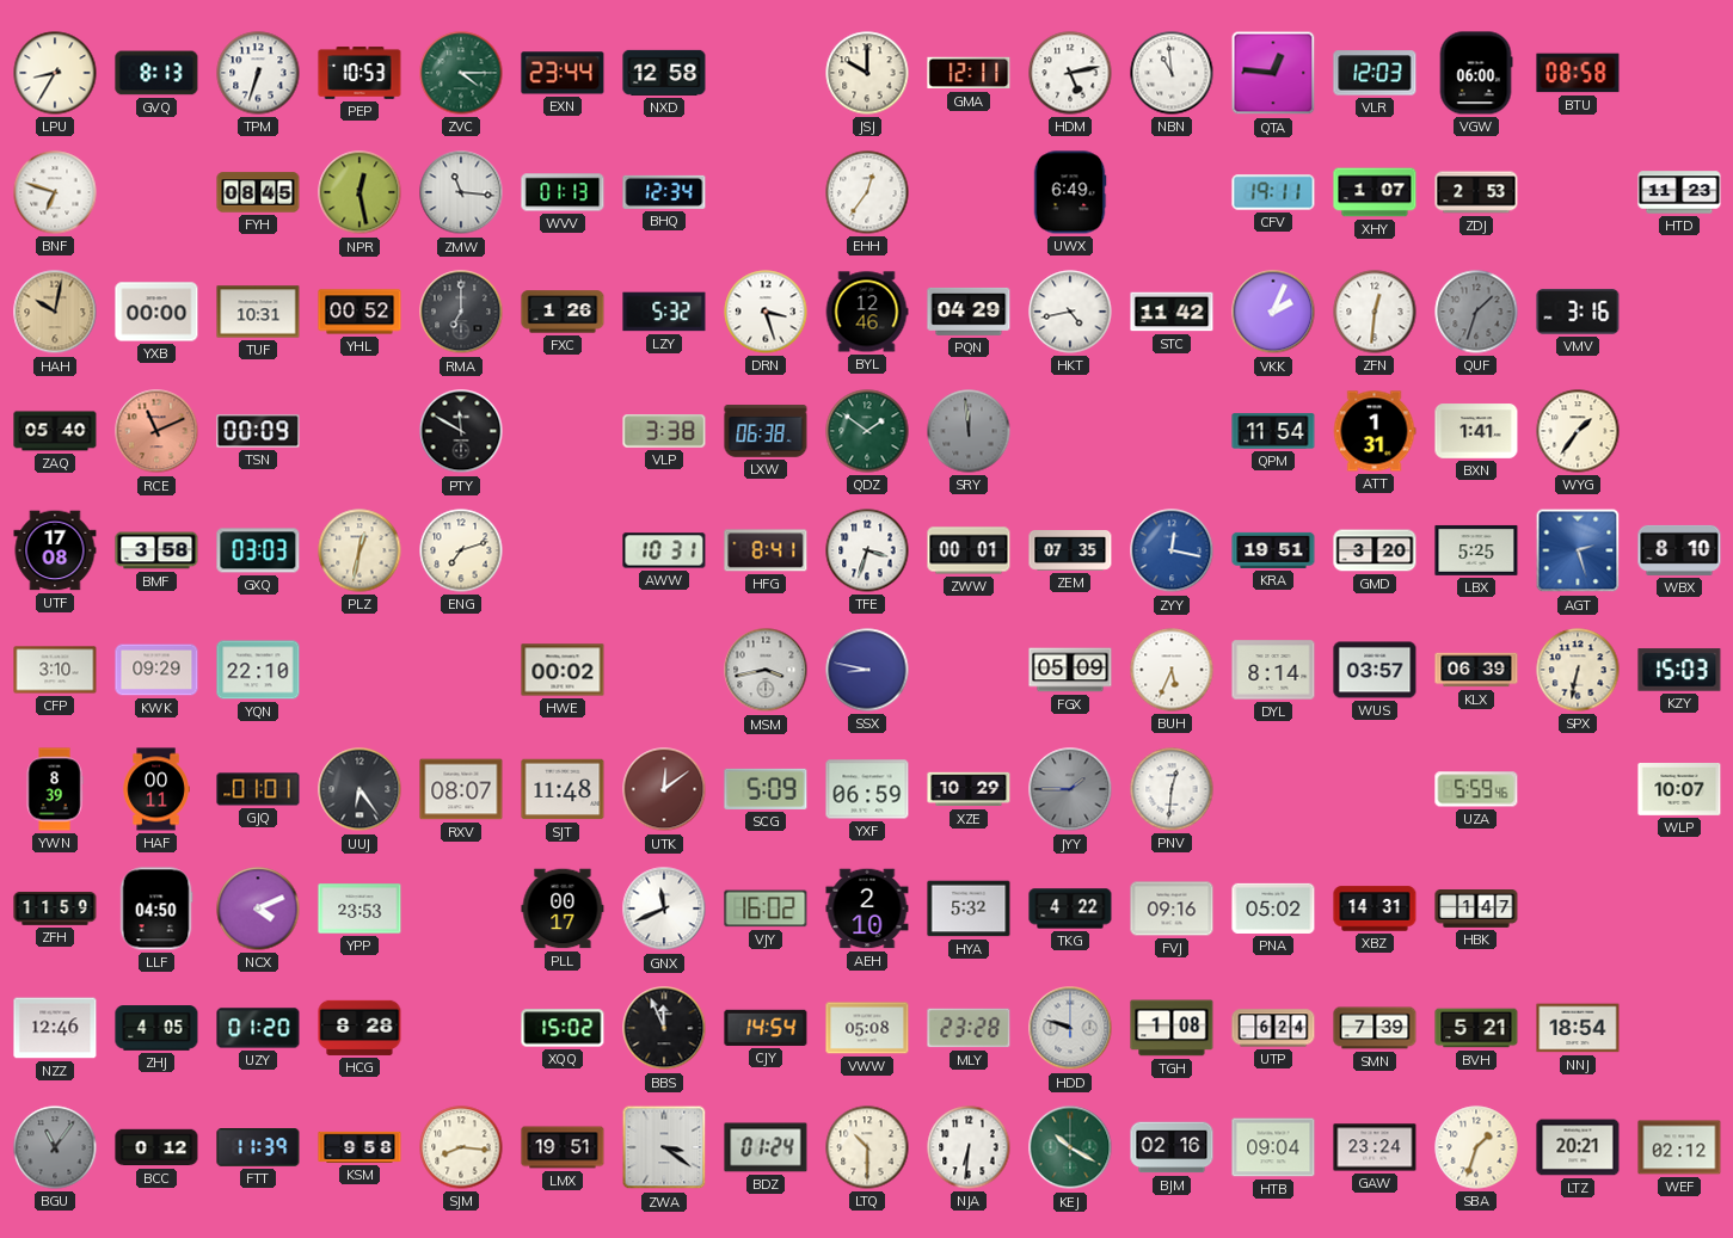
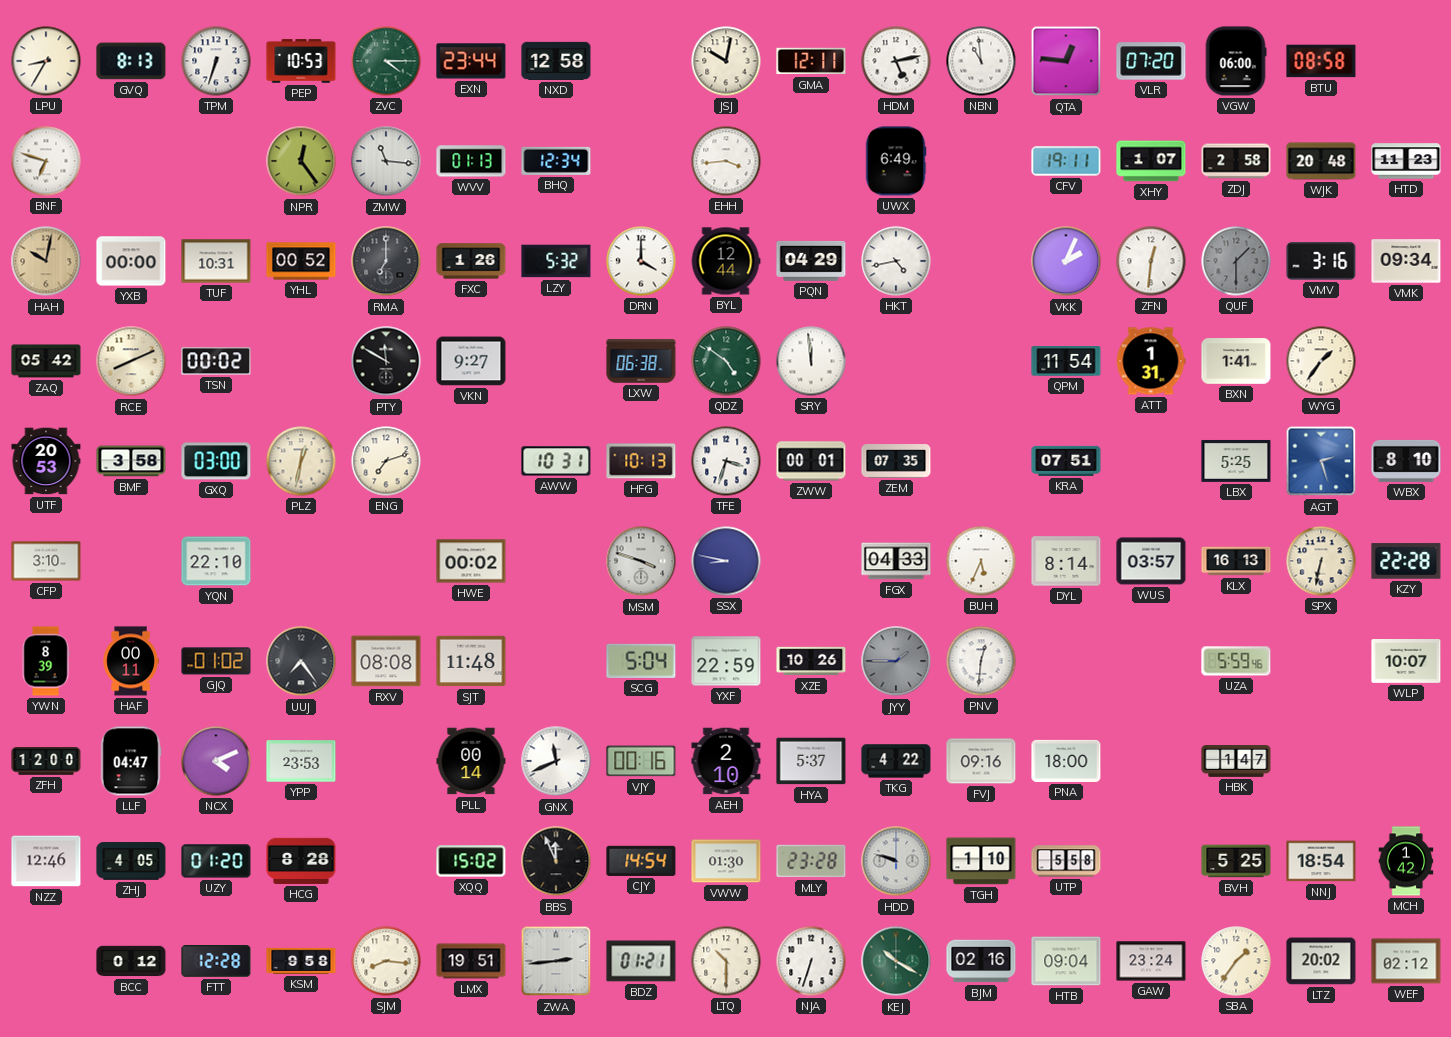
JSJ: 10:00 -> 10:02 (726, 61)
VLR: 12:03 -> 07:20 (1151, 61)
FYH: 08:45 -> none (258, 192)
NPR: 12:28 -> 12:24 (301, 161)
EHH: 12:36 -> 3:44 (726, 161)
ZDJ: 2:53 -> 2:58 (1236, 161)
WJK: none -> 20:48 (1321, 161)
DRN: 3:27 -> 4:00 (641, 261)
BYL: 12:46 -> 12:44 (726, 261)
STC: 11:42 -> none (1172, 312)
QUF: 1:33 -> 1:30 (1236, 261)
VMK: none -> 09:34 (1406, 261)
ZAQ: 05:40 -> 05:42 (46, 361)
RCE: 11:11 -> 8:11 (131, 361)
RCE dial: salmon -> cream (131, 361)
TSN: 00:09 -> 00:02 (216, 361)
VKN: none -> 9:27 (471, 361)
VLP: 3:38 -> none (664, 431)
QDZ: 1:51 -> 4:51 (726, 361)
SRY dial: grey -> white (811, 361)
UTF: 17:08 -> 20:53 (46, 461)
GXQ: 03:03 -> 03:00 (216, 461)
HFG: 8:41 -> 10:13 (641, 461)
ZYY: 12:17 -> none (1172, 550)
KRA: 19:51 -> 07:51 (1066, 461)
GMD: 3:20 -> none (1375, 550)
KWK: 09:29 -> none (156, 670)
MSM: 3:43 -> 3:48 (641, 561)
FGX: 05:09 -> 04:33 (896, 561)
KLX: 06:39 -> 16:13 (1236, 561)
KZY: 15:03 -> 22:28 (1406, 561)
GJQ: 01:01 -> 01:02 (216, 661)
UUJ: 6:24 -> 7:24 (301, 661)
RXV: 08:07 -> 08:08 (386, 661)
UTK: 12:09 -> none (664, 789)
SCG: 5:09 -> 5:04 (641, 661)
YXF: 06:59 -> 22:59 (726, 661)
XZE: 10:29 -> 10:26 (811, 661)
ZFH: 11:59 -> 12:00 (46, 762)
LLF: 04:50 -> 04:47 (131, 761)
PLL: 00:17 -> 00:14 (471, 761)
VJY: 16:02 -> 00:16 (641, 761)
HYA: 5:32 -> 5:37 (811, 761)
PNA: 05:02 -> 18:00 (1066, 761)
XBZ: 14:31 -> none (1375, 909)
VWW: 05:08 -> 01:30 (726, 861)
TGH: 1:08 -> 1:10 (981, 861)
UTP: 6:24 -> 5:58 (1066, 861)
SMN: 7:39 -> none (1375, 1028)
BVH: 5:21 -> 5:25 (1236, 861)
MCH: none -> 1:42 (1406, 861)
BGU: 11:06 -> none (55, 1147)
FTT: 11:39 -> 12:28 (216, 962)
ZWA: 3:21 -> 2:44 (556, 961)
BDZ: 01:24 -> 01:21 (641, 961)
NJA: 6:31 -> 6:33 (811, 961)
SBA: 1:33 -> 1:36 (1236, 961)
LTZ: 20:21 -> 20:02 (1321, 961)
